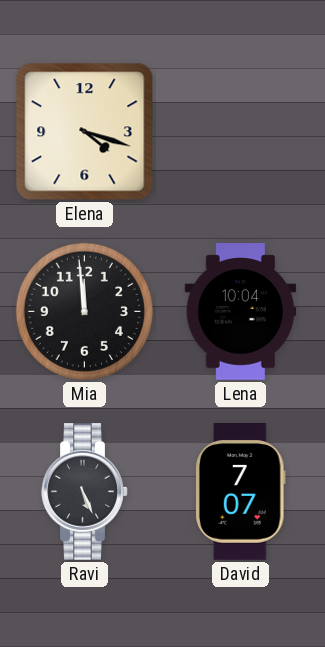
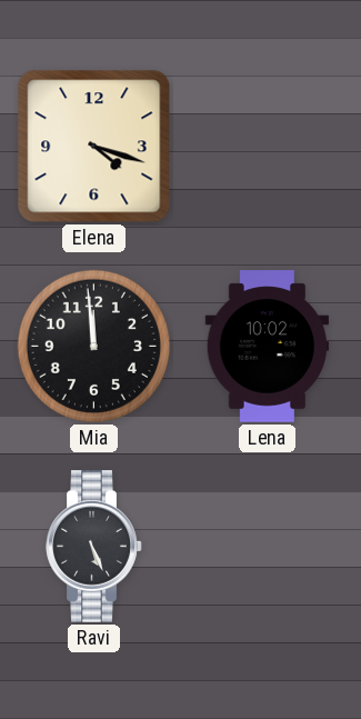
Lena: 10:04 -> 10:02 (268, 347)
David: 7:07 -> none (240, 492)
